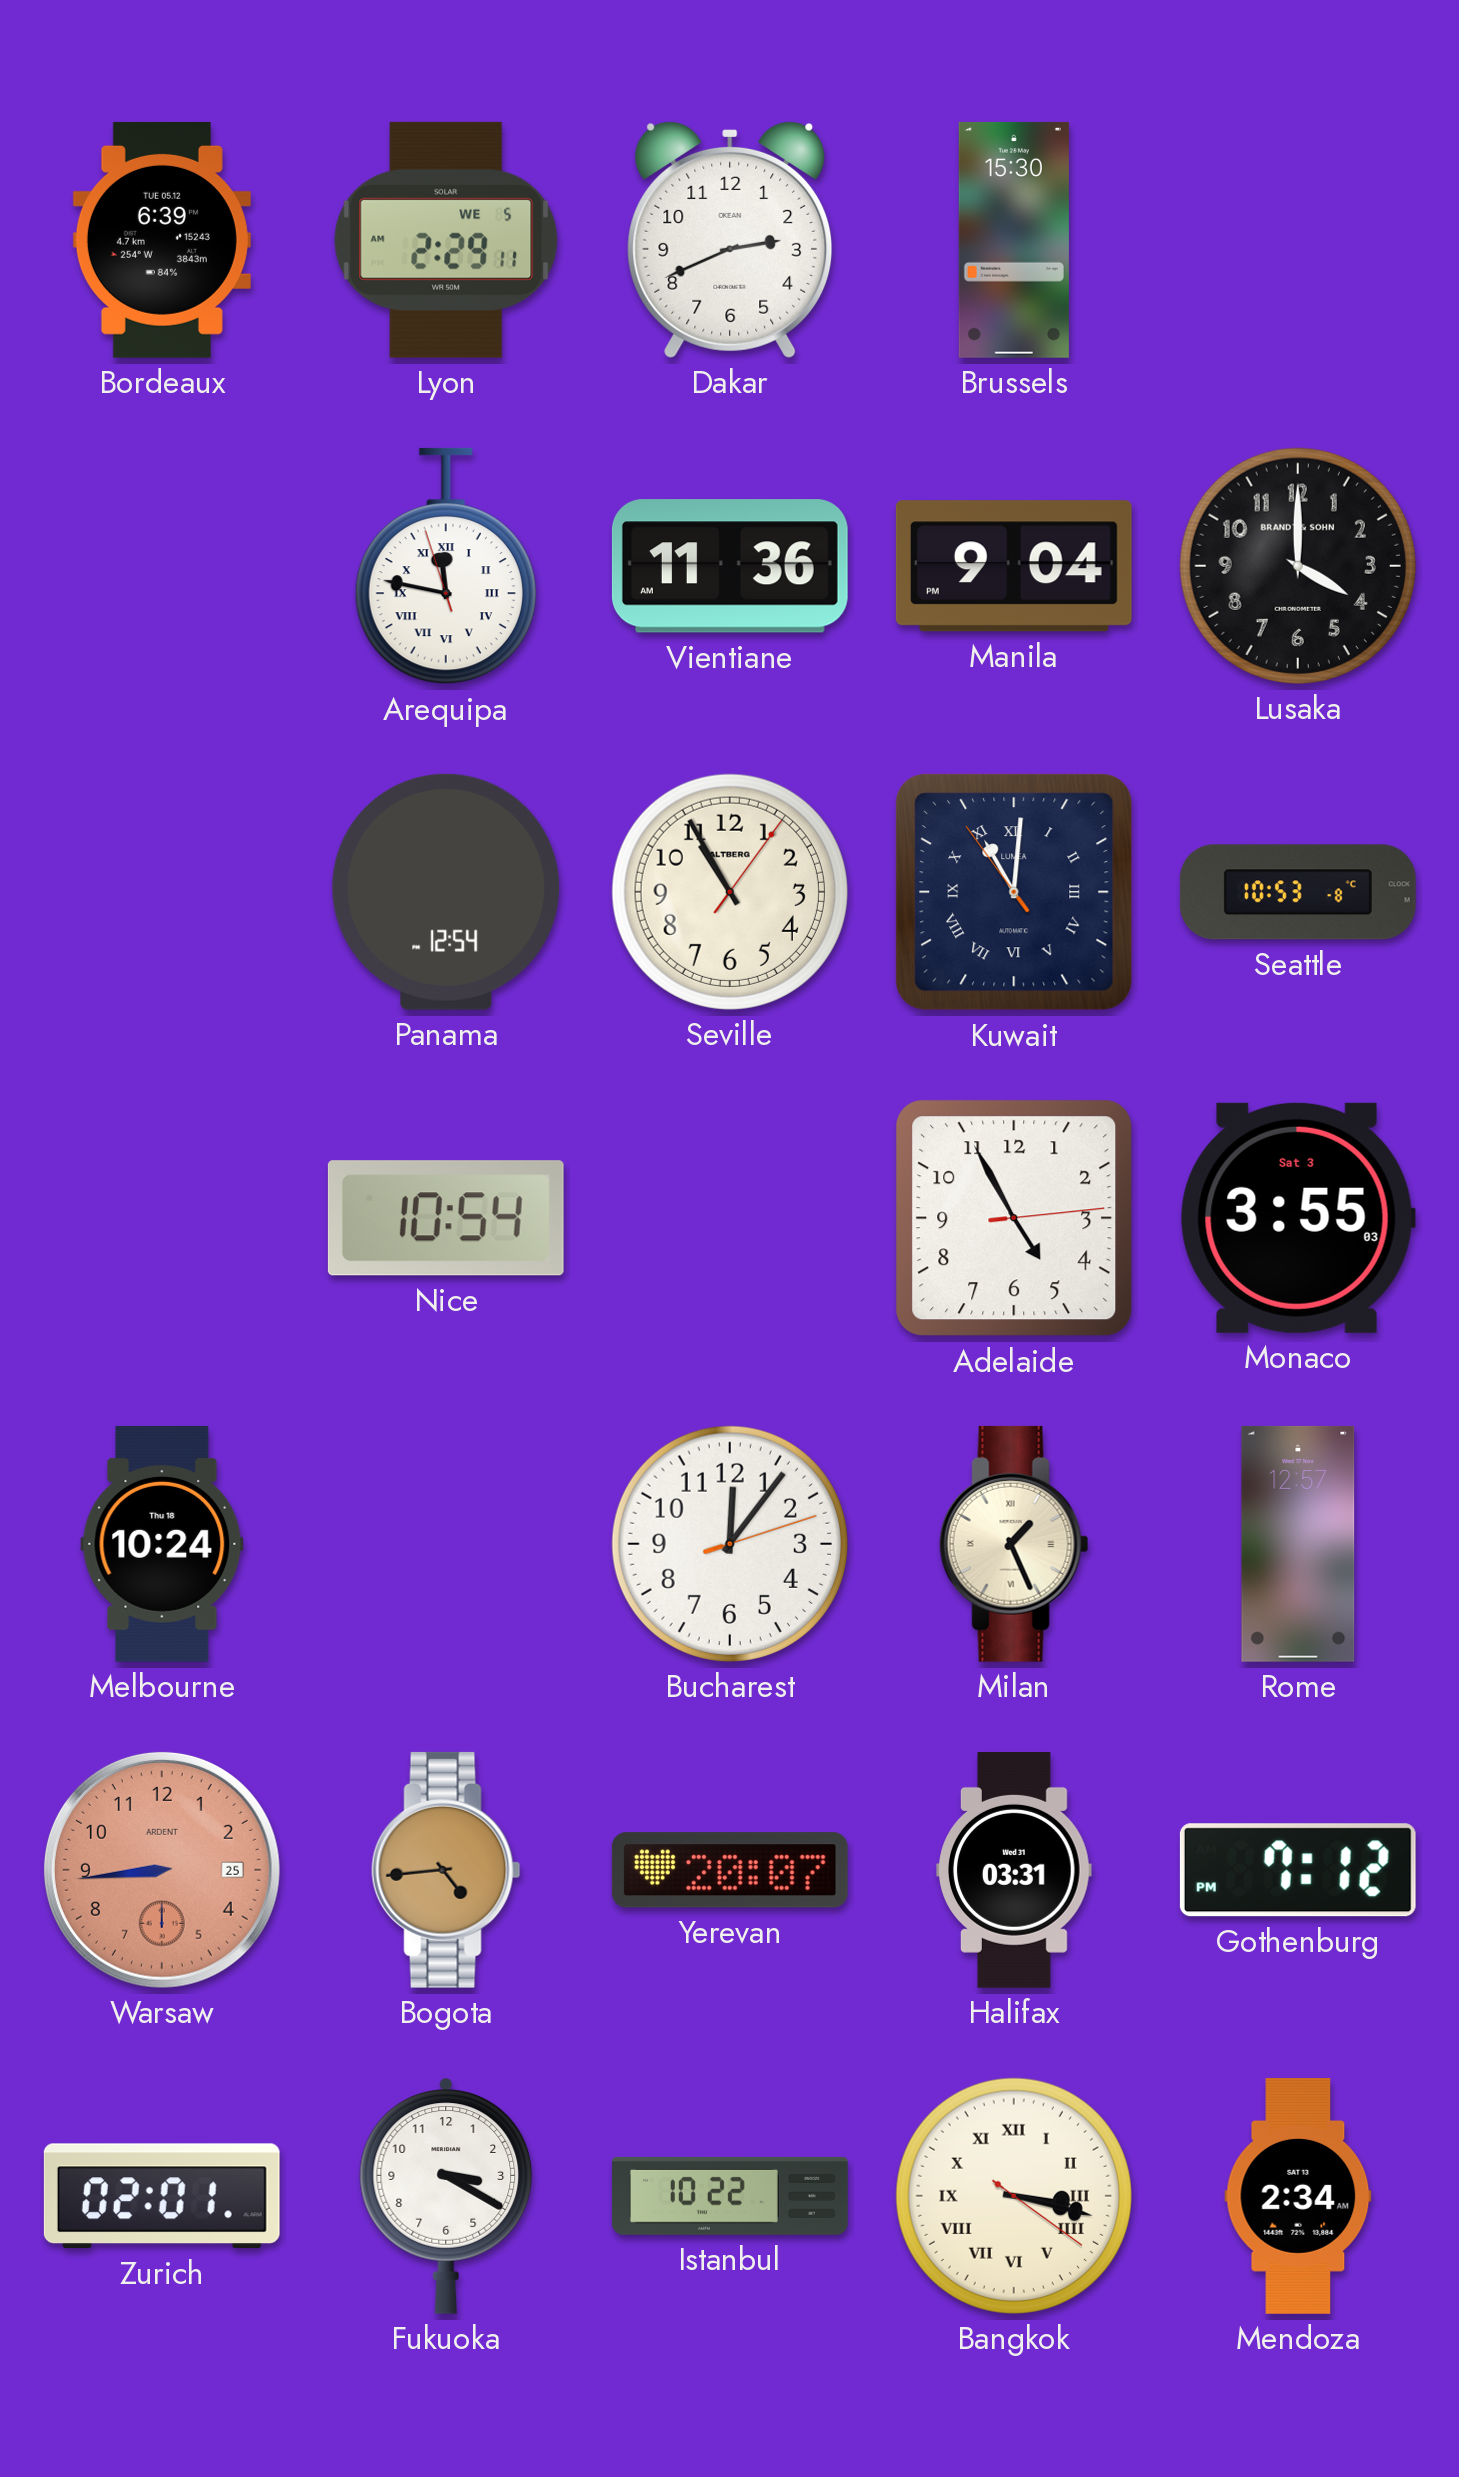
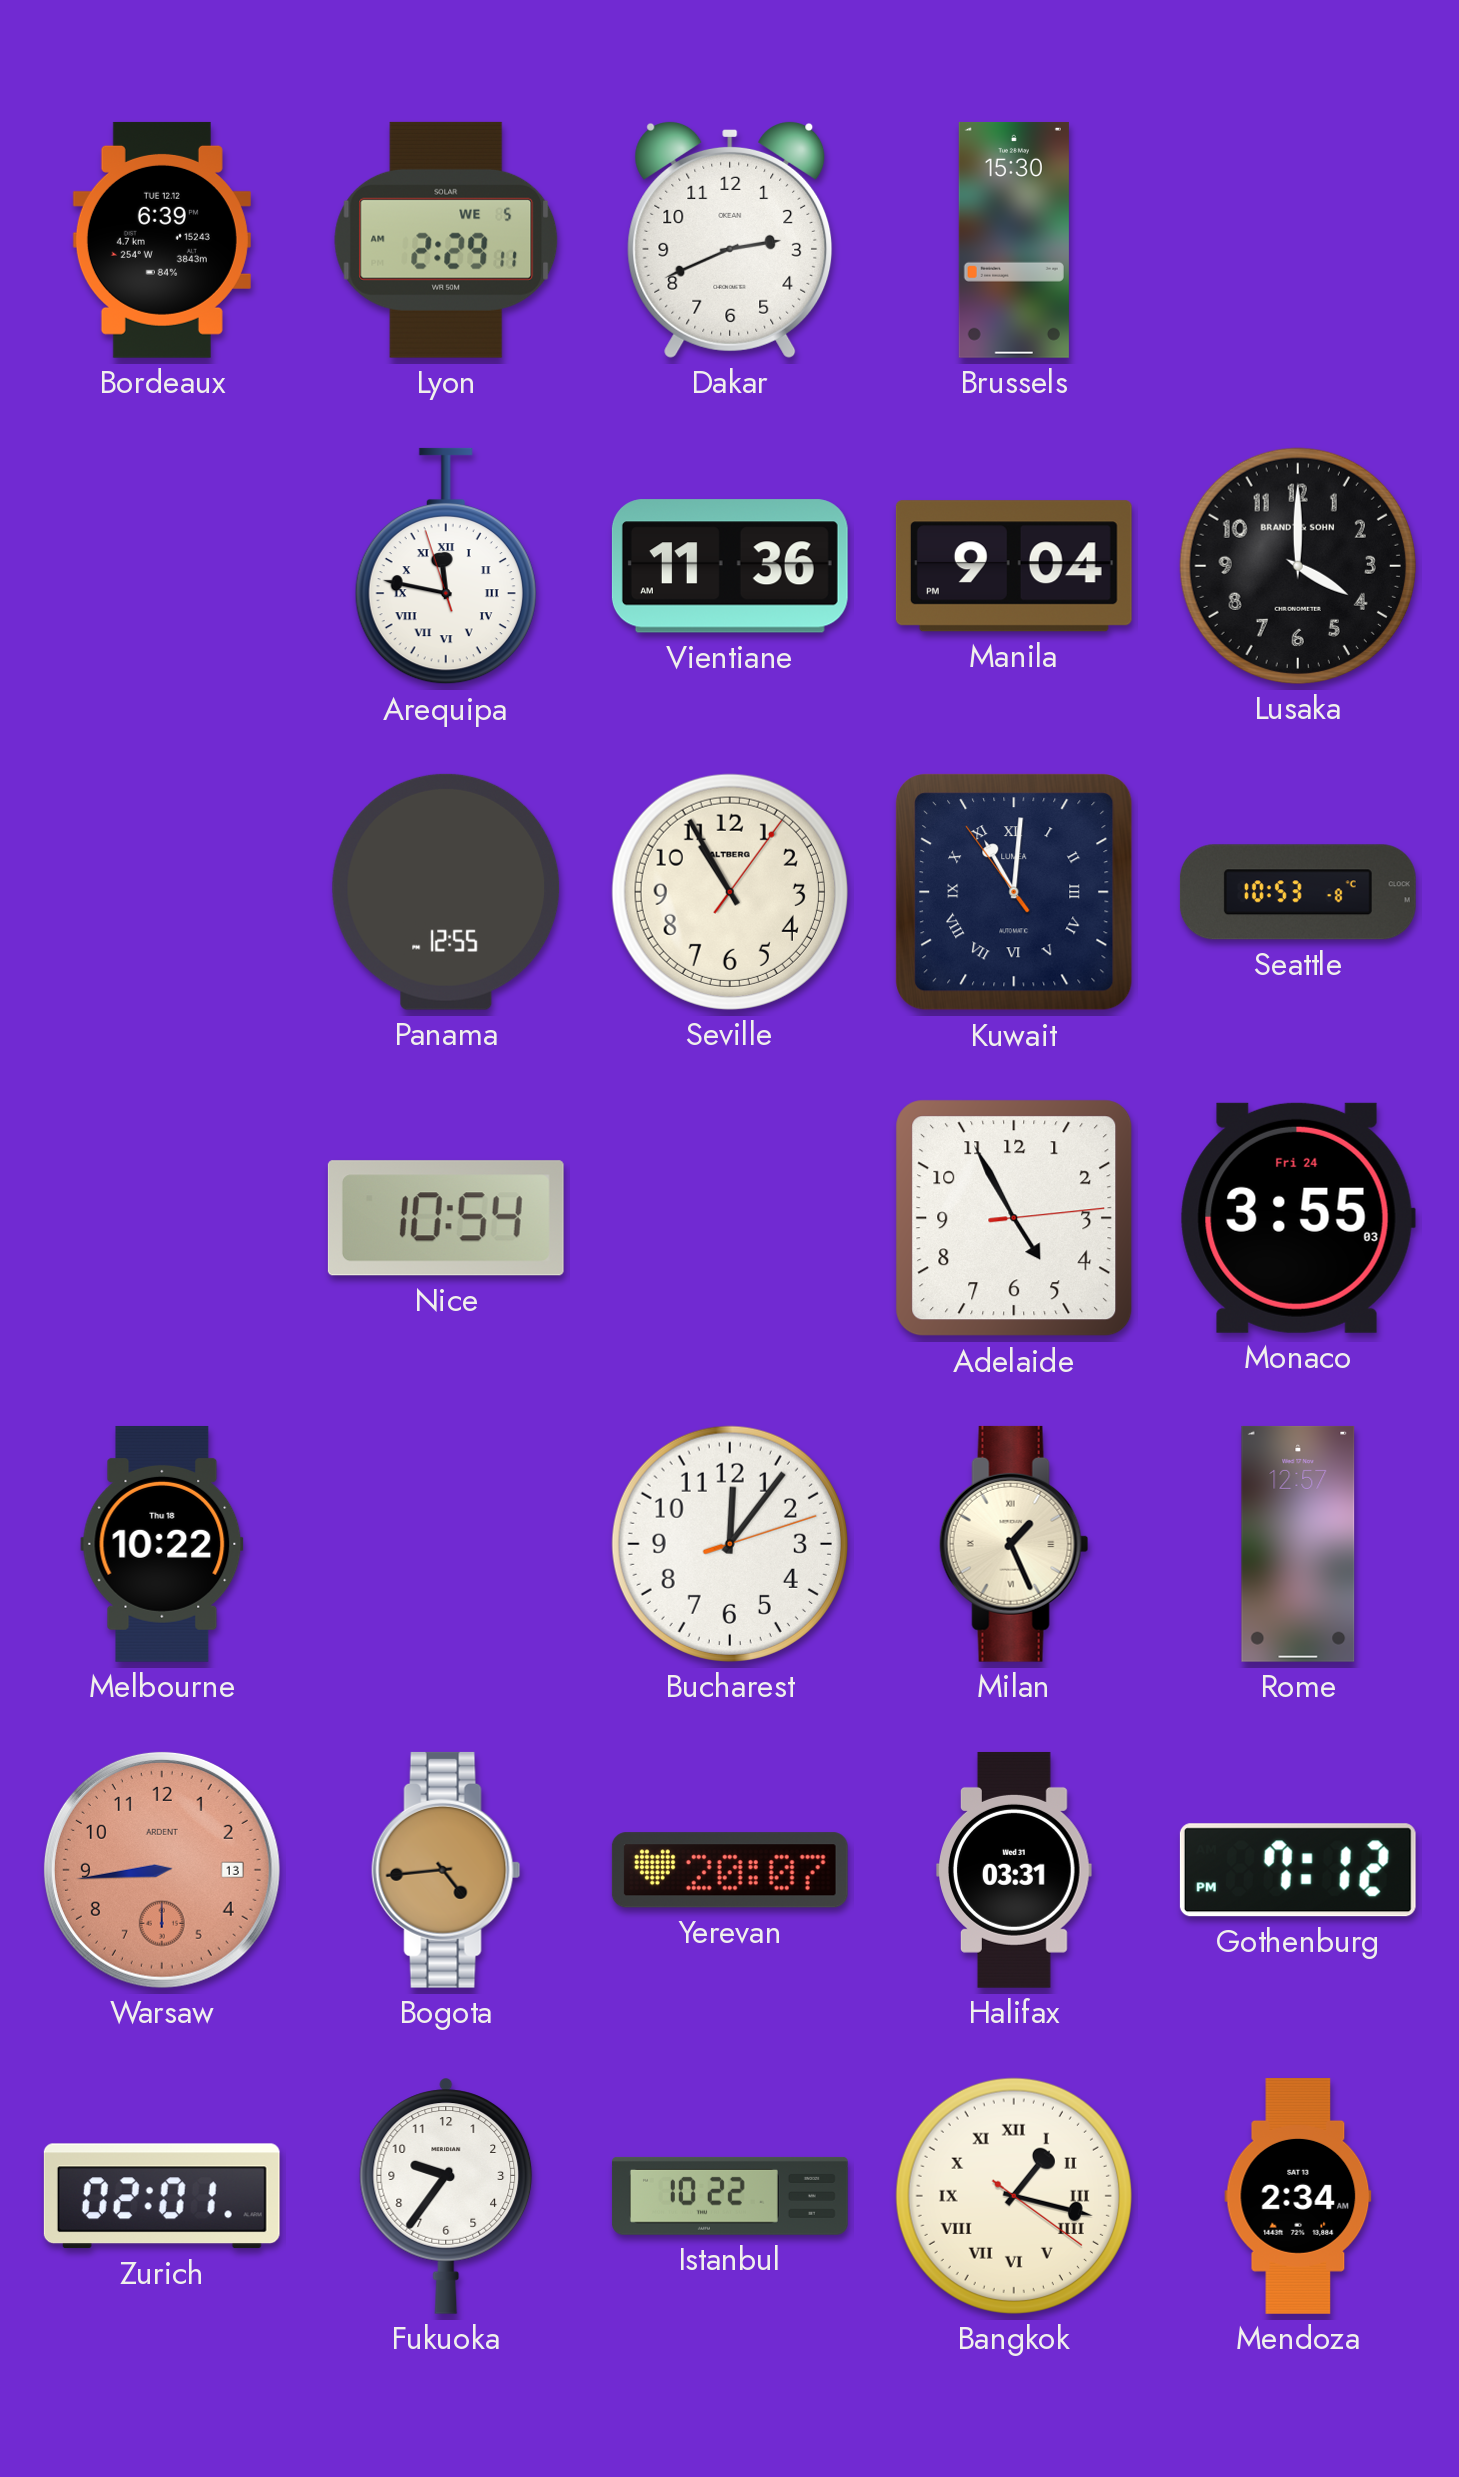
Bordeaux date: TUE 05.12 -> TUE 12.12 (162, 240)
Panama: 12:54 -> 12:55 (446, 892)
Monaco date: Sat 3 -> Fri 24 (1298, 1218)
Melbourne: 10:24 -> 10:22 (162, 1544)
Warsaw date: 25 -> 13 (162, 1870)
Fukuoka: 3:20 -> 9:36 (446, 2196)
Bangkok: 3:17 -> 1:17 (1014, 2196)
